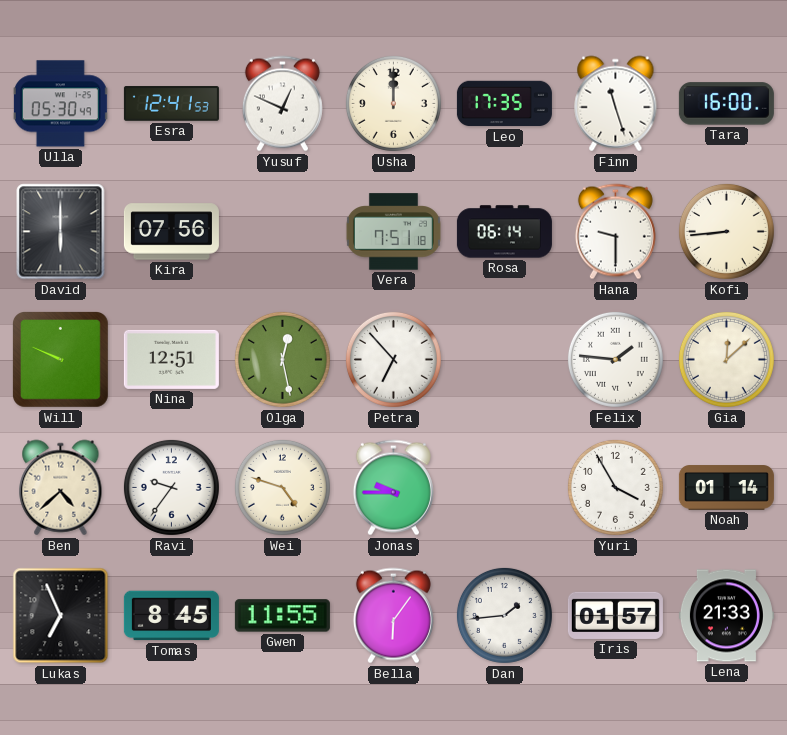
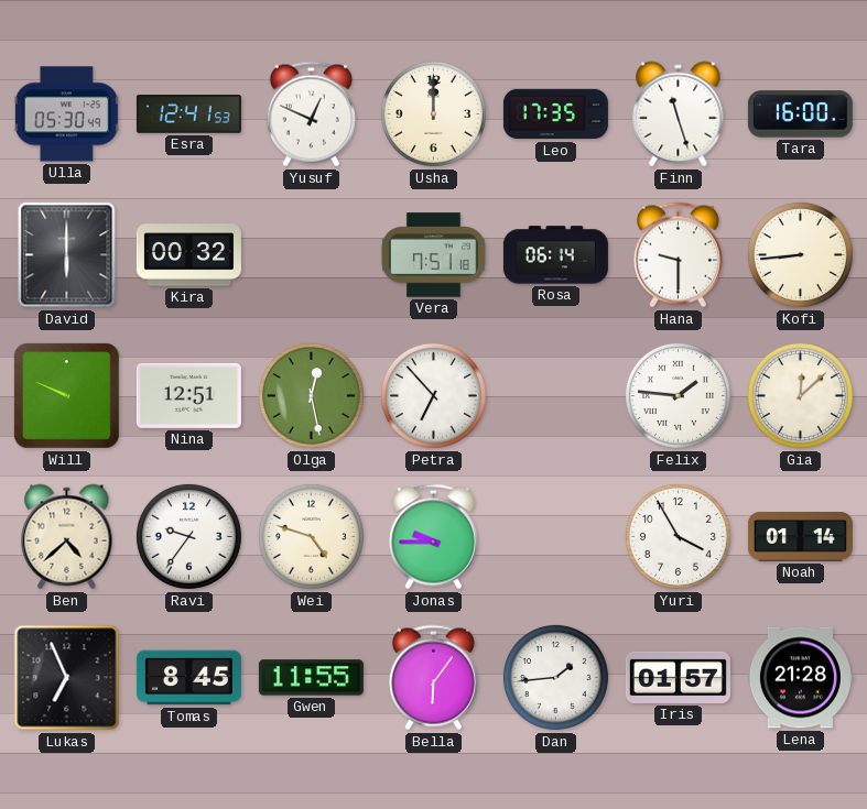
Kira: 07:56 -> 00:32 (188, 255)
Lena: 21:33 -> 21:28 (800, 678)
